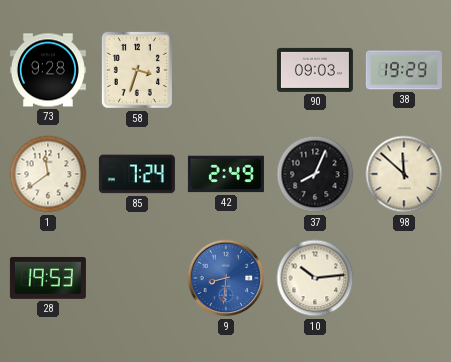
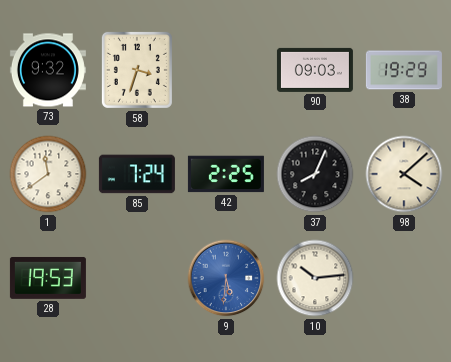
73: 9:28 -> 9:32 (48, 70)
42: 2:49 -> 2:25 (226, 174)
98: 11:52 -> 4:08 (404, 174)
9: 8:31 -> 5:31 (226, 278)
